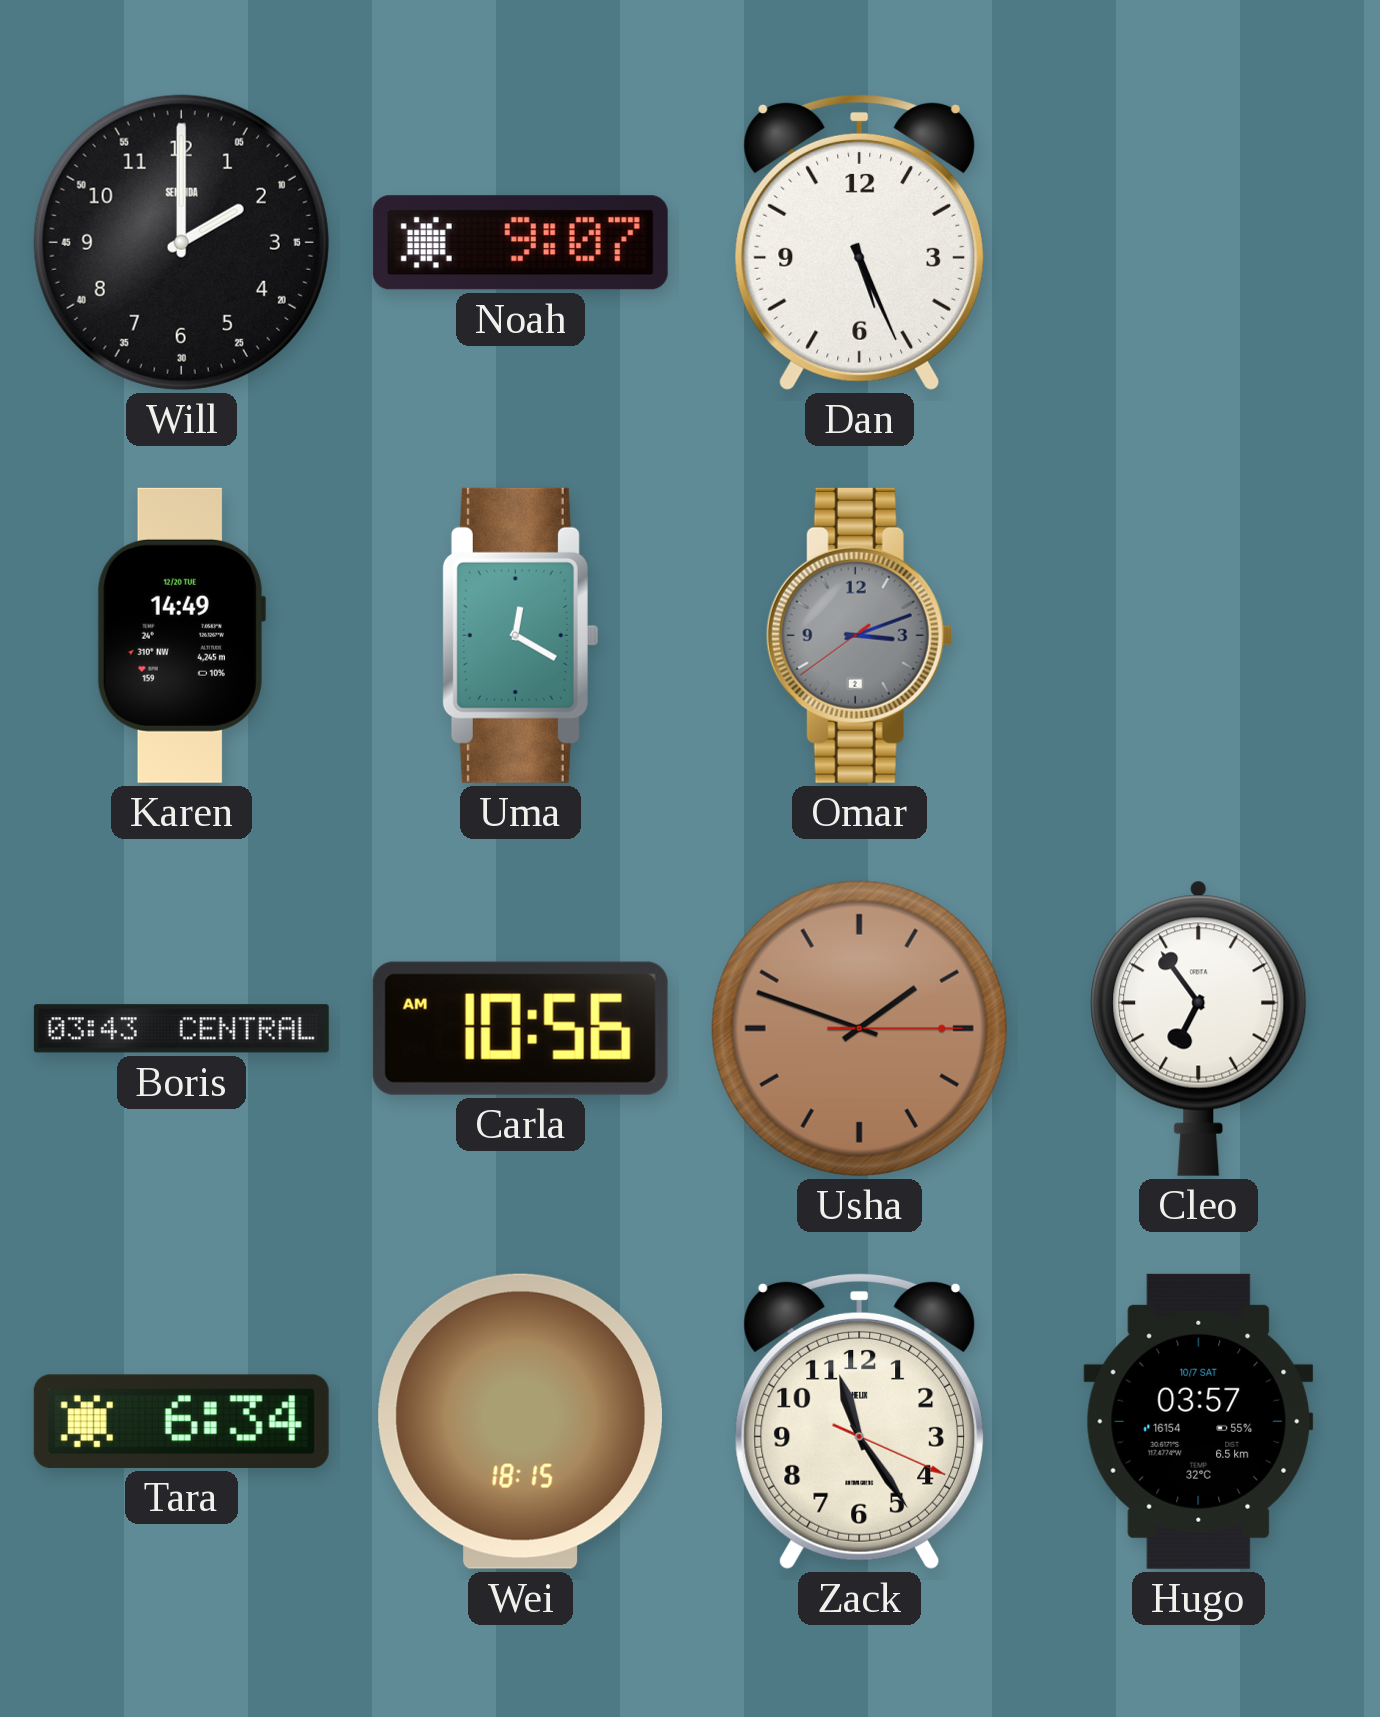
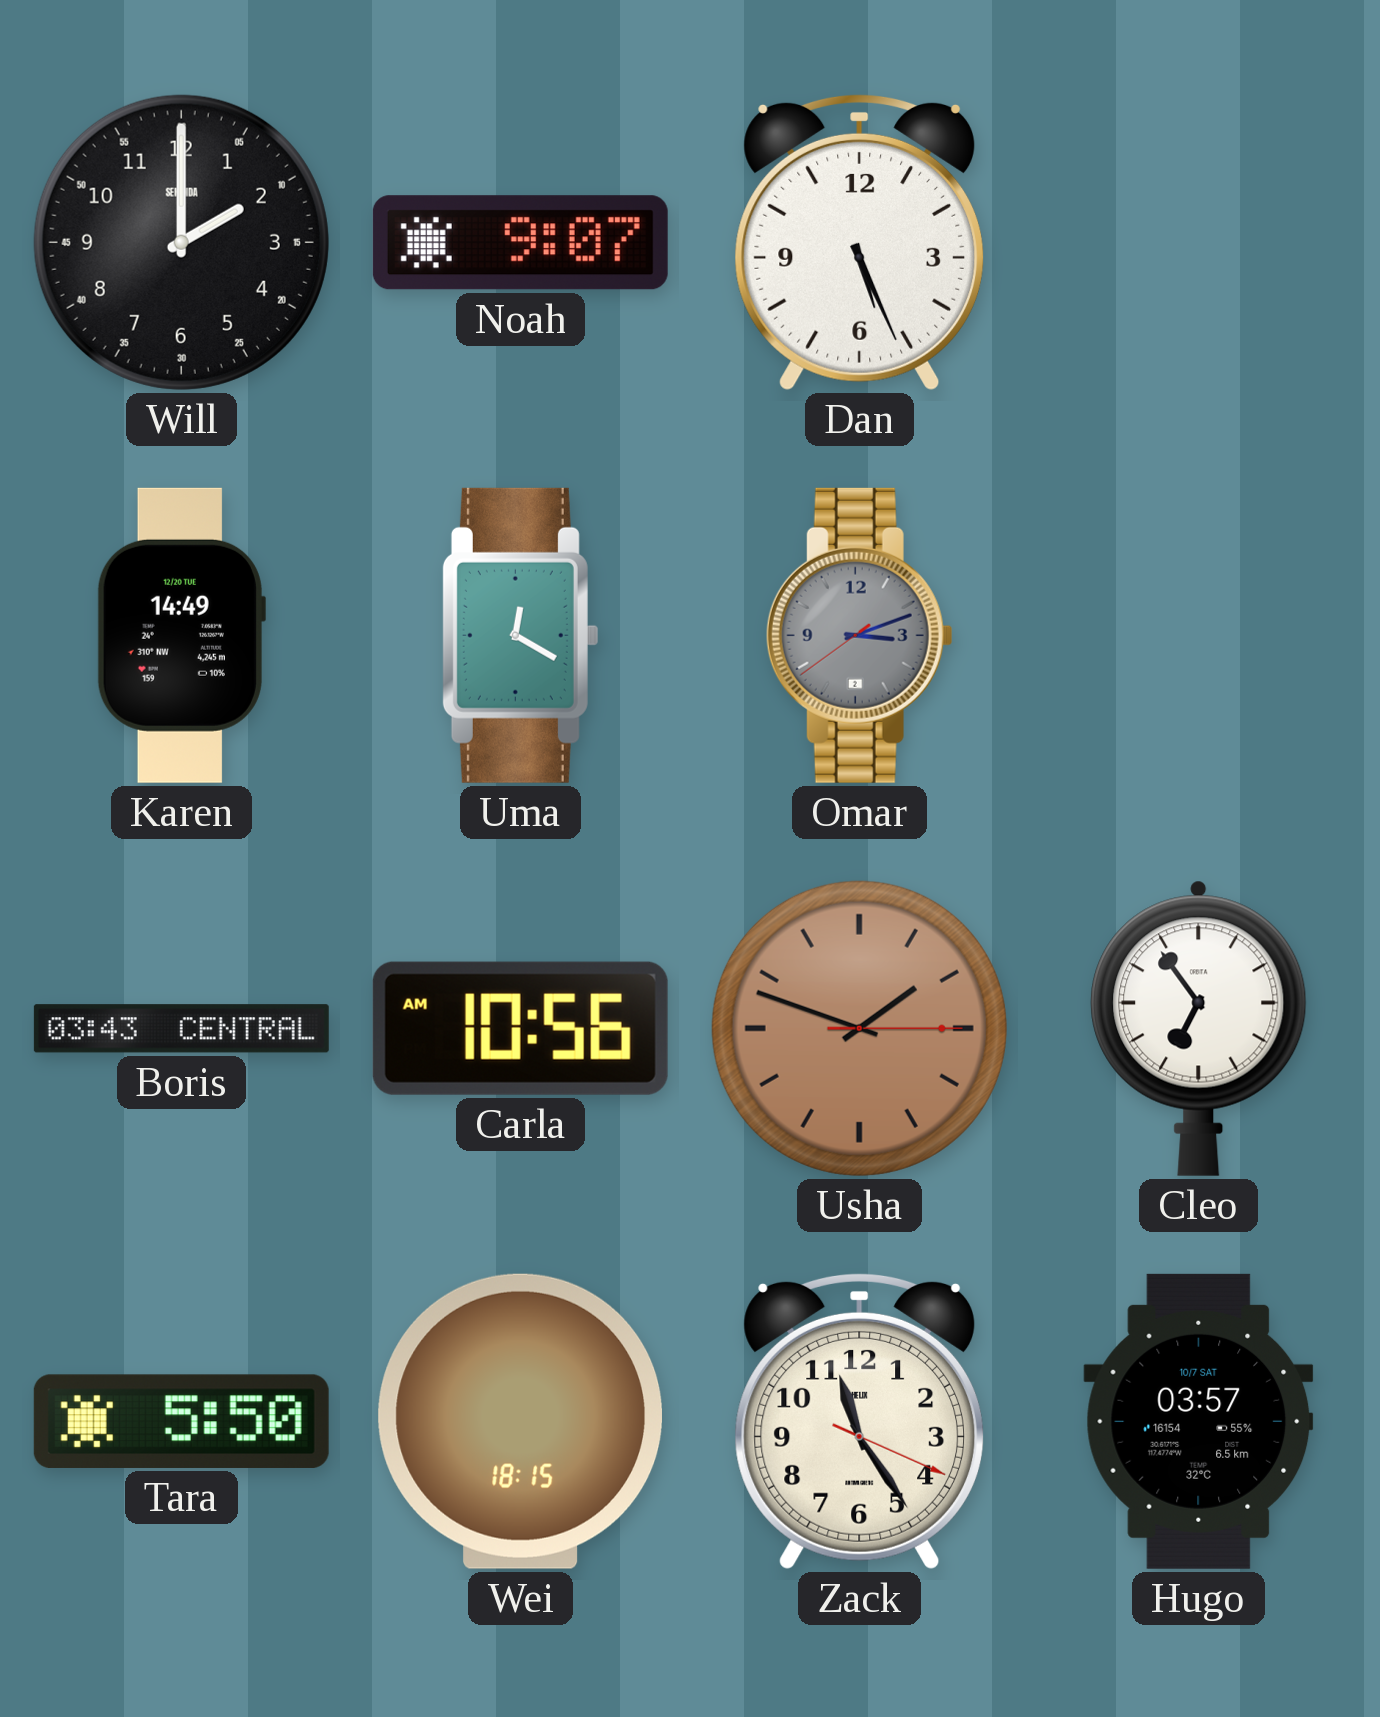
Tara: 6:34 -> 5:50 (181, 1421)
